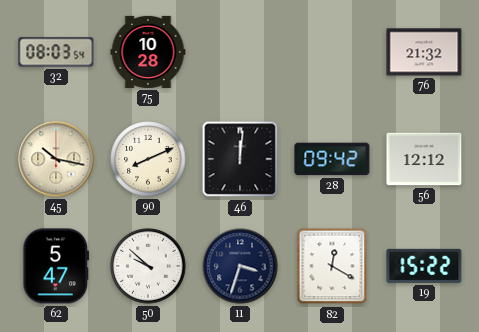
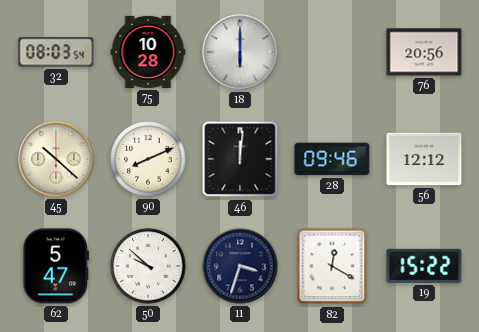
18: none -> 6:00 (240, 52)
76: 21:32 -> 20:56 (424, 52)
45: 10:17 -> 10:22 (56, 159)
28: 09:42 -> 09:46 (332, 159)
